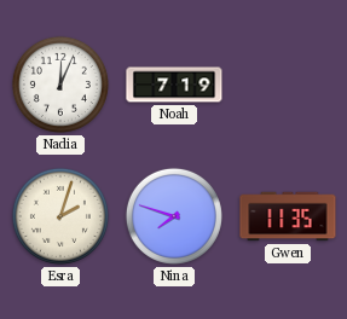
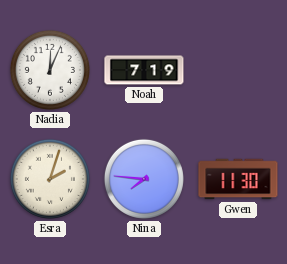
Nina: 7:48 -> 7:46 (144, 179)
Gwen: 11:35 -> 11:30 (238, 179)
